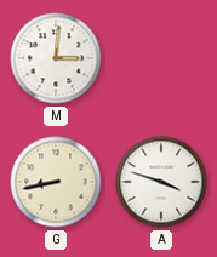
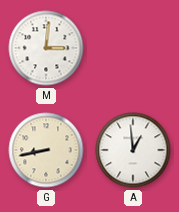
A: 3:48 -> 12:59 (133, 150)
